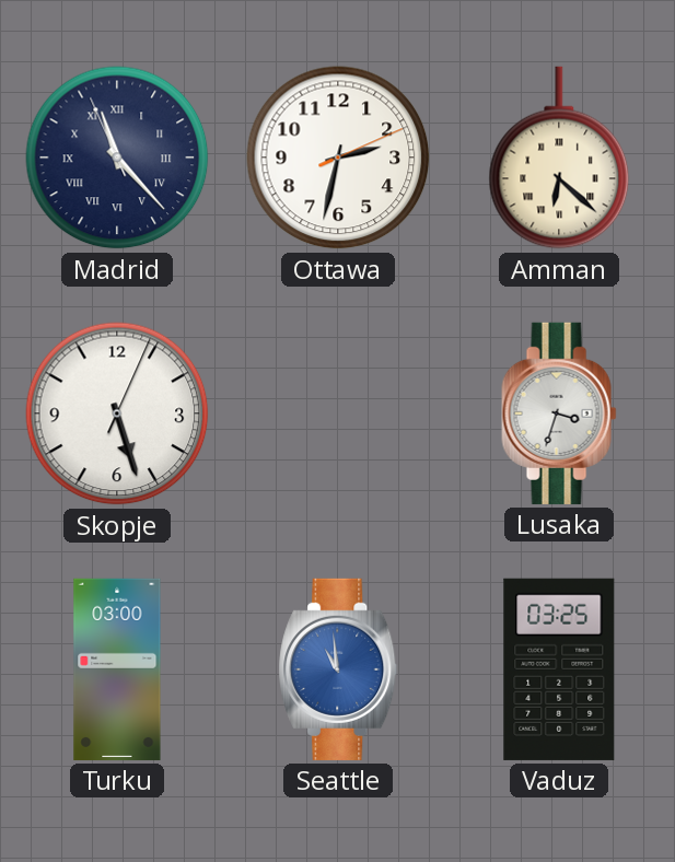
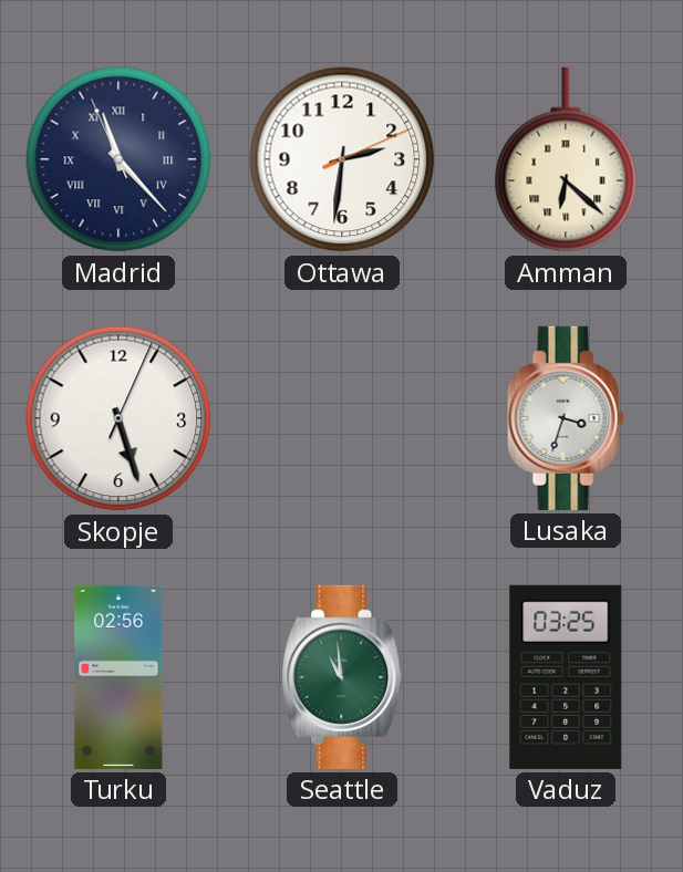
Ottawa: 2:32 -> 2:31 (342, 159)
Turku: 03:00 -> 02:56 (118, 677)
Seattle dial: blue -> green (342, 677)
